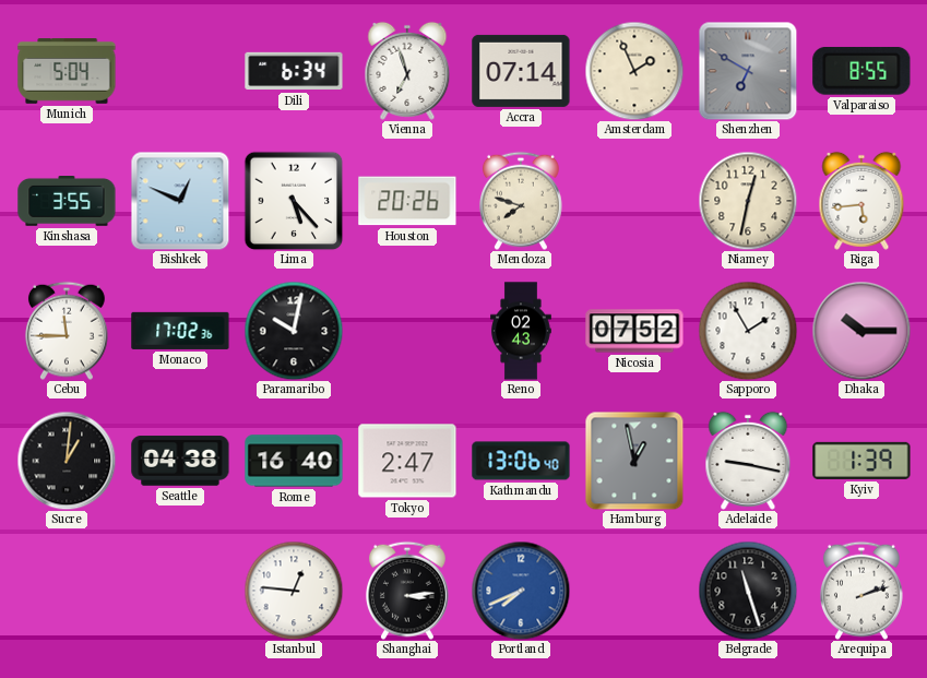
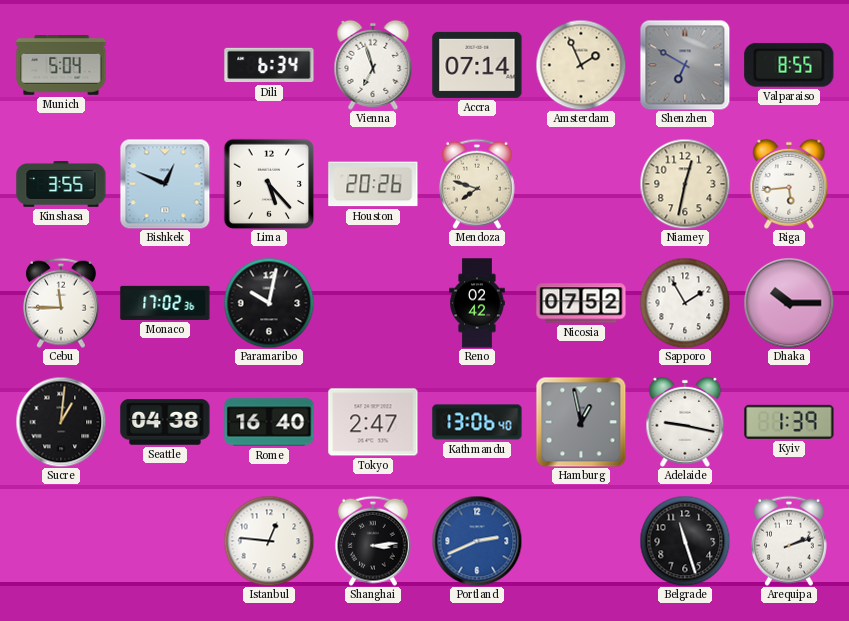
Reno: 02:43 -> 02:42 (477, 303)
Portland: 7:41 -> 2:41 (477, 541)
